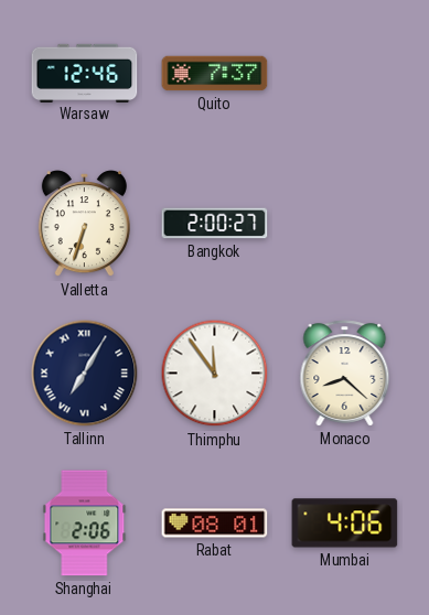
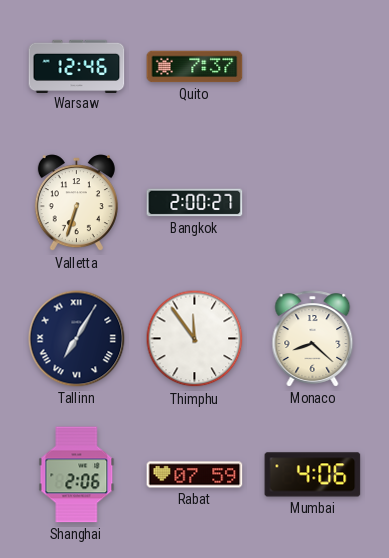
Rabat: 08:01 -> 07:59 (195, 475)
